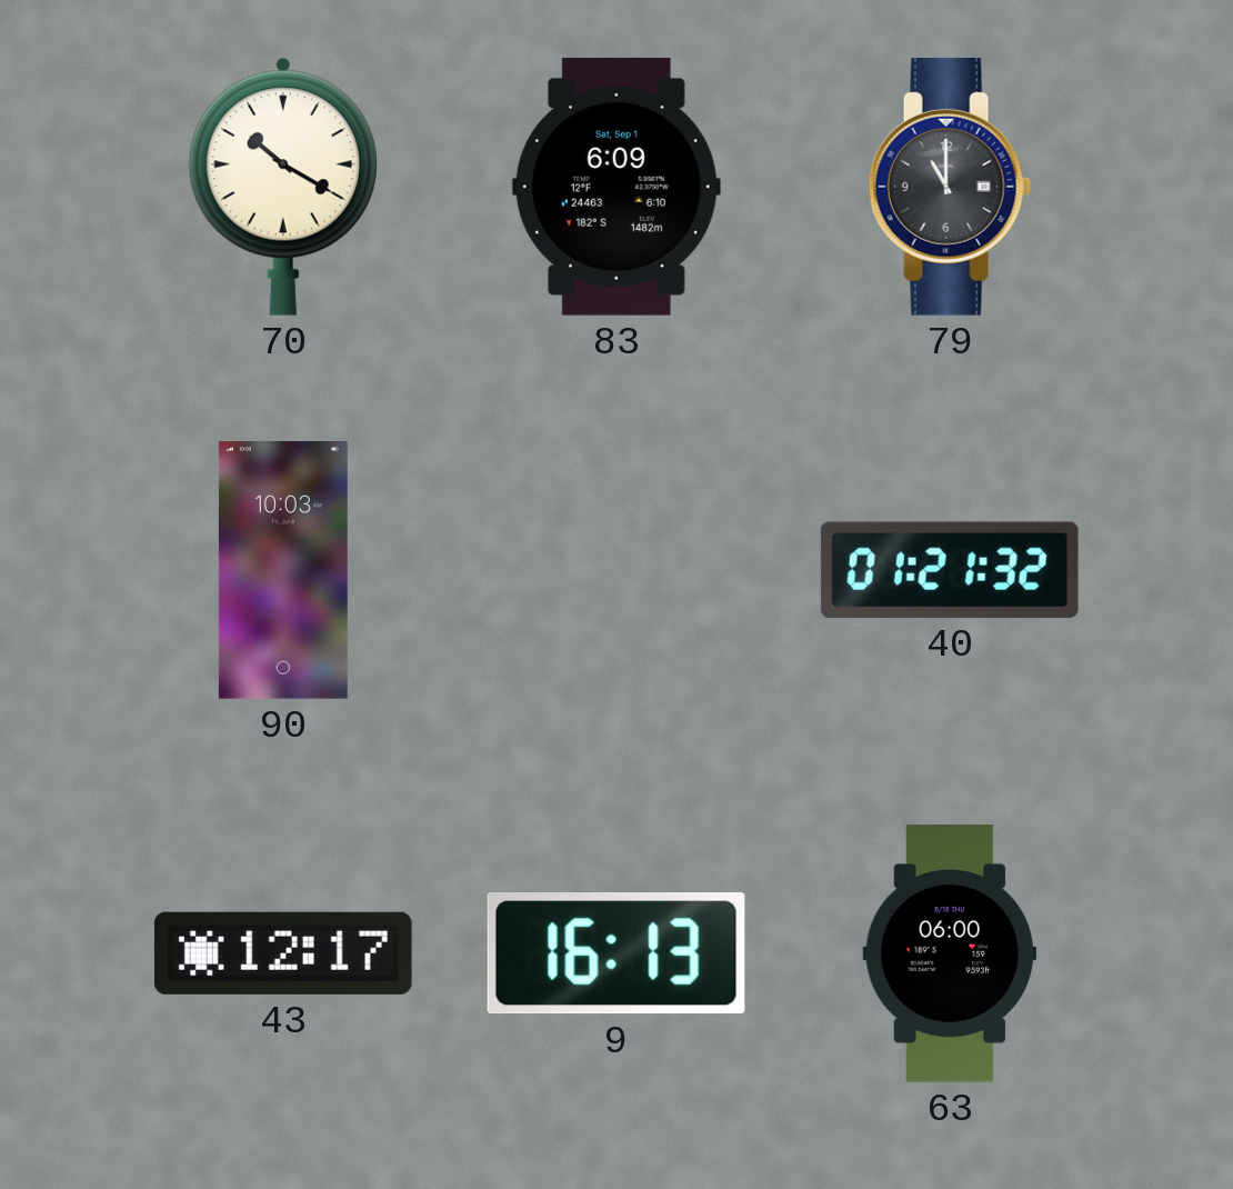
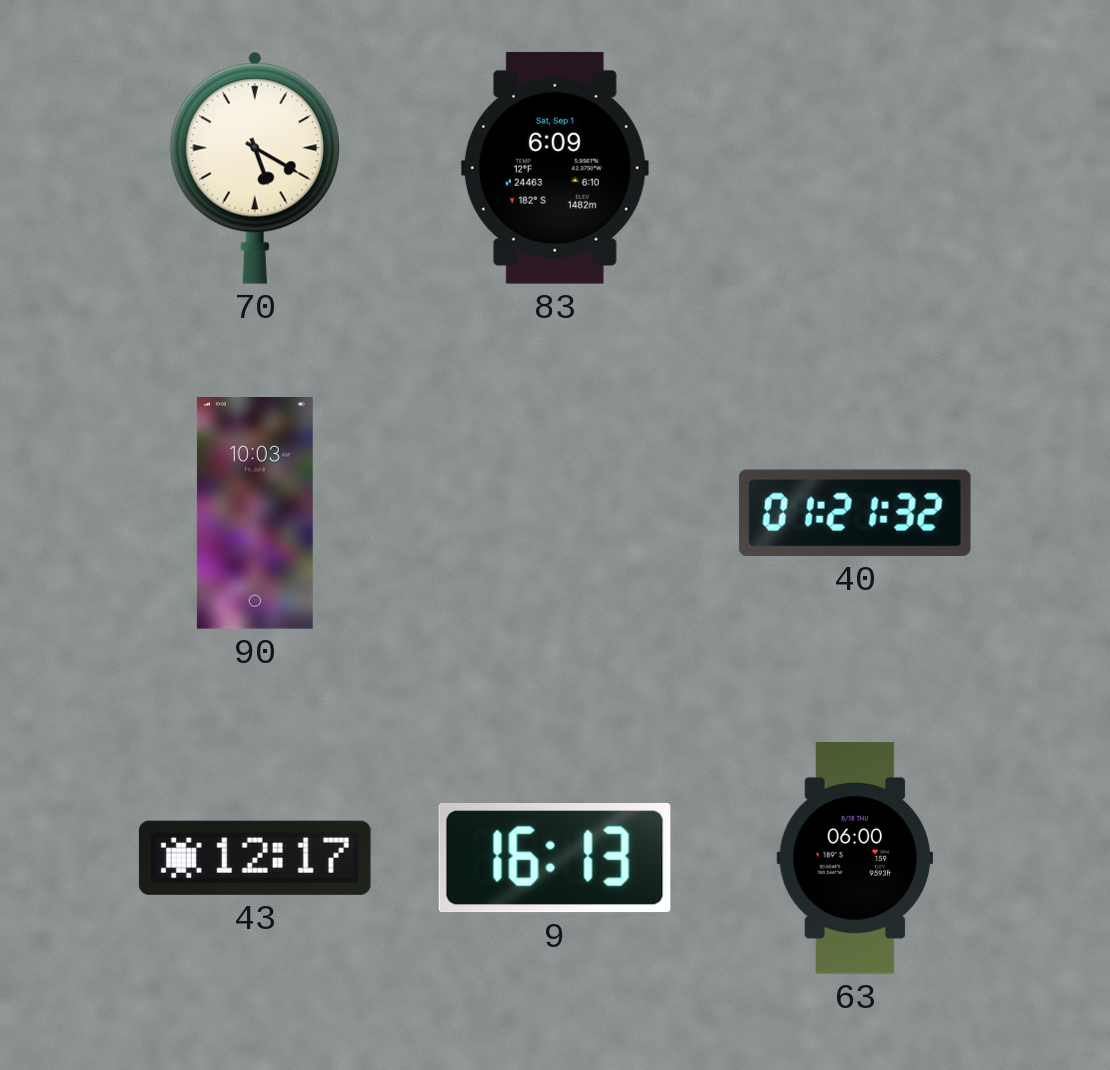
70: 10:20 -> 5:20 (255, 168)
79: 11:00 -> none (950, 187)
